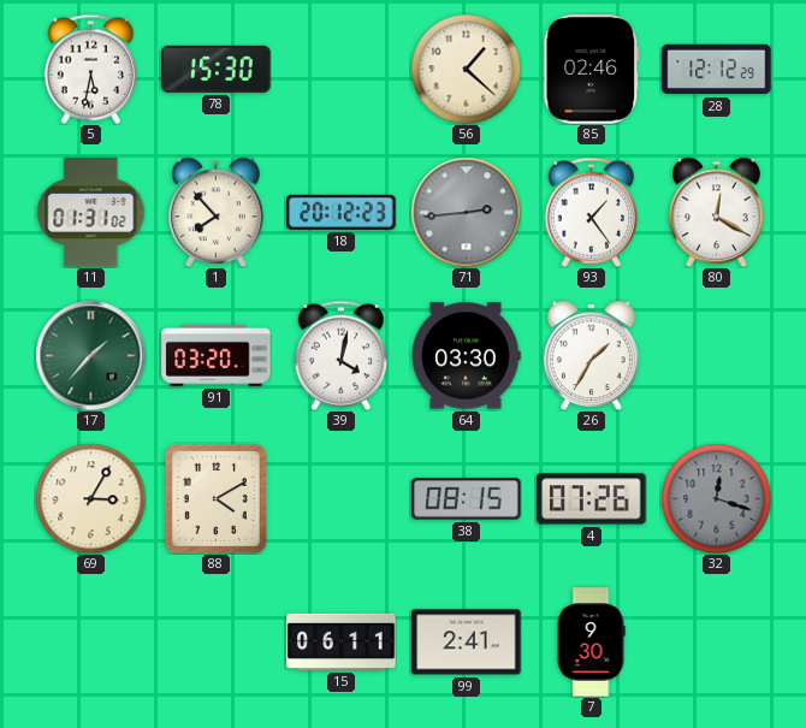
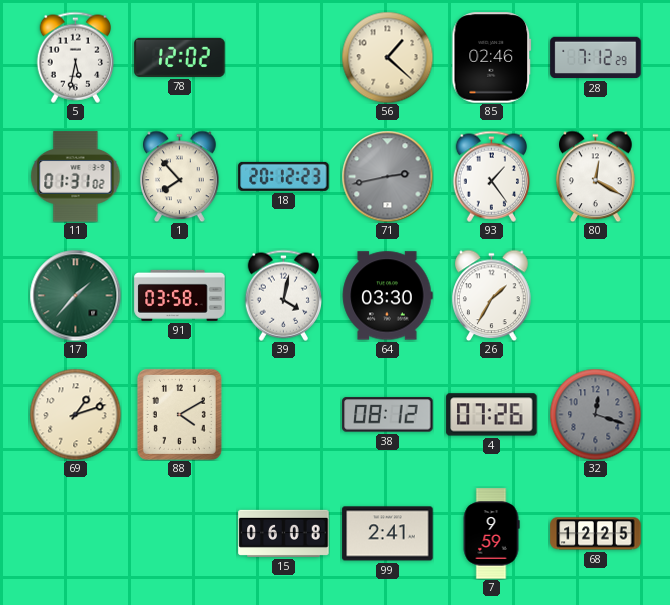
78: 15:30 -> 12:02 (180, 57)
28: 12:12 -> 7:12 (596, 58)
71: 2:44 -> 2:43 (387, 176)
91: 03:20 -> 03:58 (180, 295)
69: 3:05 -> 1:12 (75, 414)
38: 08:15 -> 08:12 (388, 415)
15: 06:11 -> 06:08 (284, 533)
7: 9:30 -> 9:59 (491, 534)
68: none -> 12:25 (596, 534)
